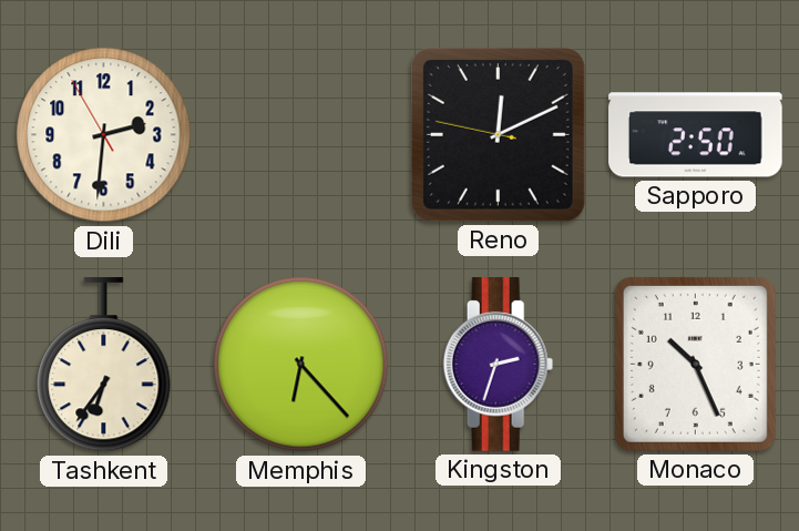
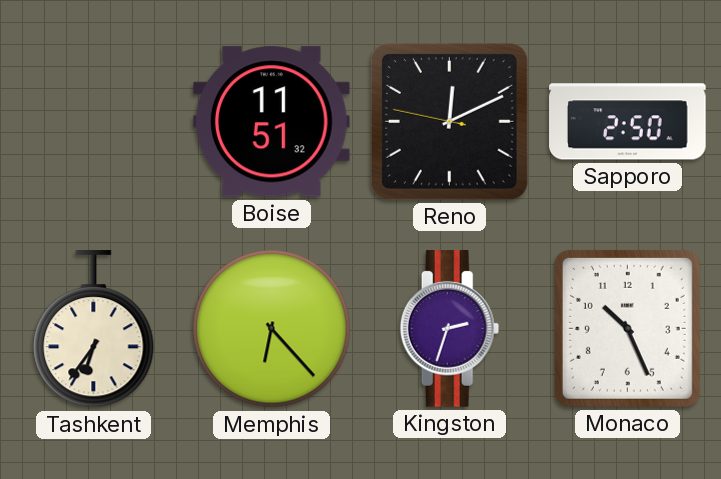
Dili: 2:30 -> none (104, 135)
Boise: none -> 11:51 (272, 122)
